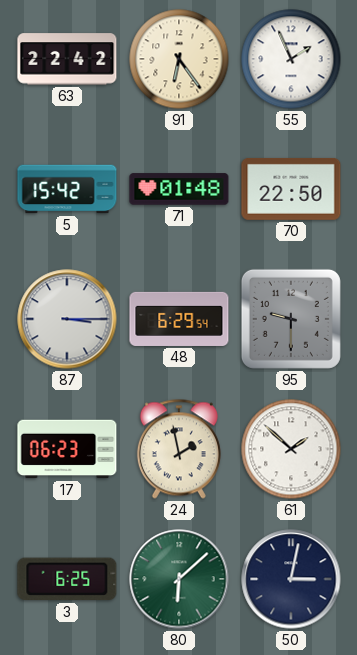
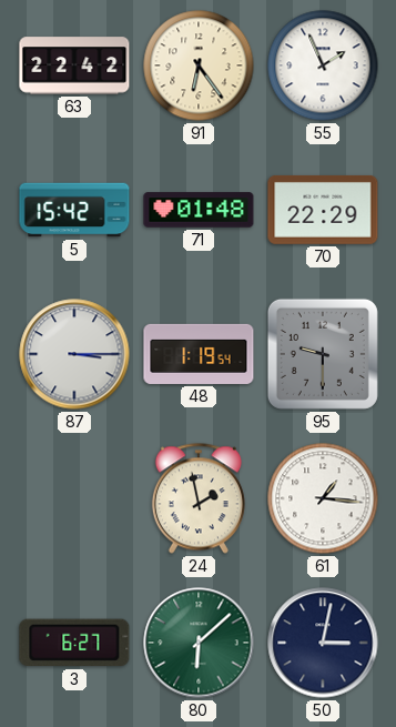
70: 22:50 -> 22:29 (323, 210)
48: 6:29 -> 1:19 (199, 354)
17: 06:23 -> none (67, 449)
61: 1:52 -> 1:16 (323, 498)
3: 6:25 -> 6:27 (74, 643)
